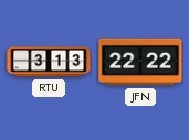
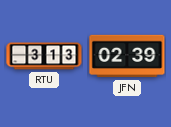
JFN: 22:22 -> 02:39 (127, 56)
